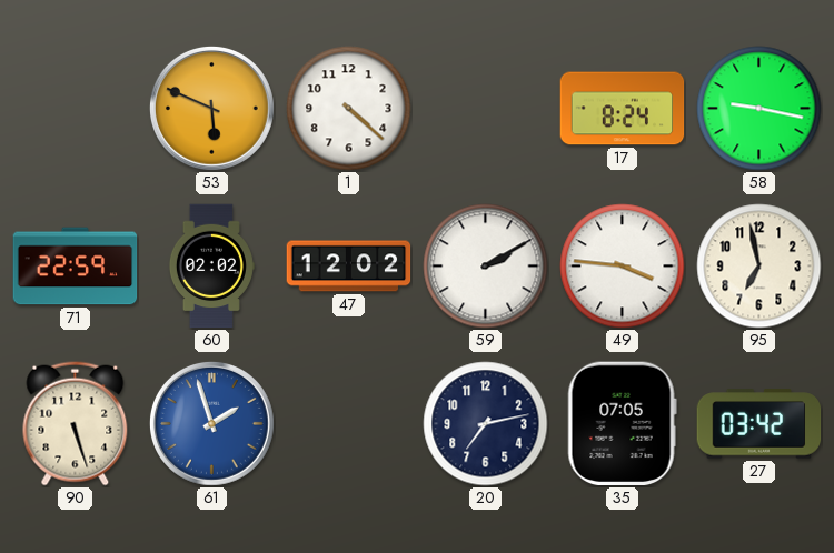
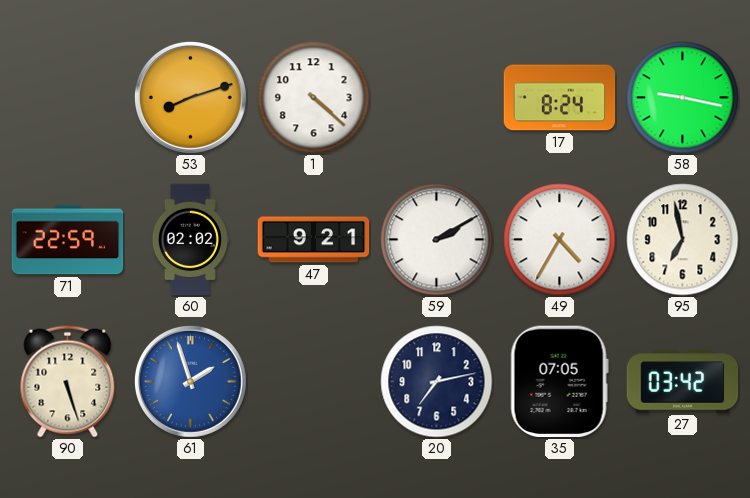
53: 5:49 -> 8:12 (191, 98)
47: 12:02 -> 9:21 (314, 240)
49: 3:46 -> 4:35 (560, 240)
